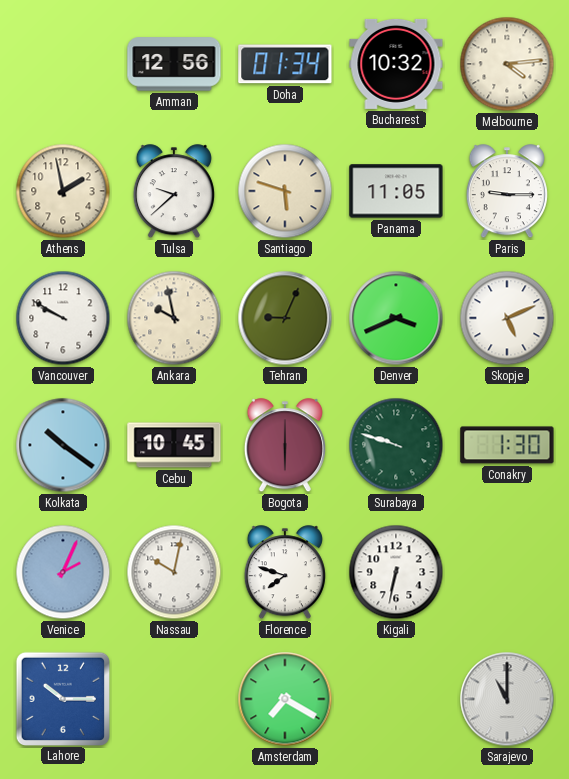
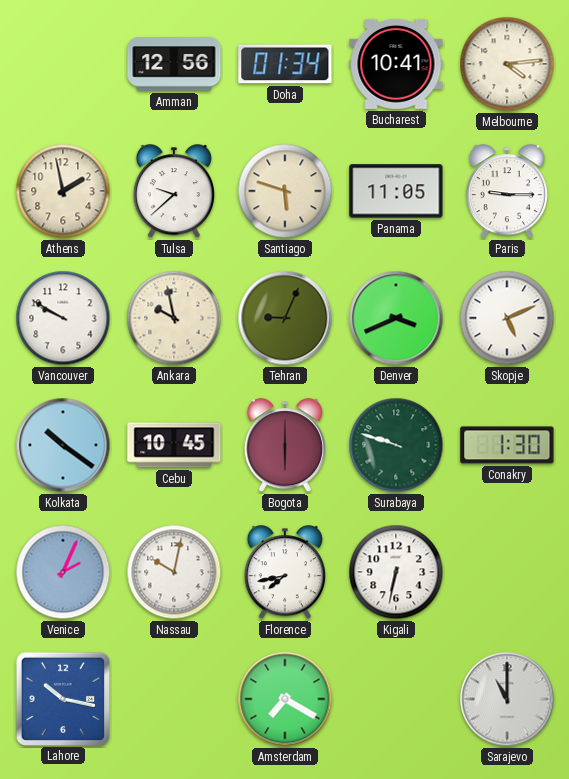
Bucharest: 10:32 -> 10:41 (396, 64)
Florence: 7:48 -> 7:43 (285, 573)
Lahore: 10:15 -> 10:17 (62, 698)
